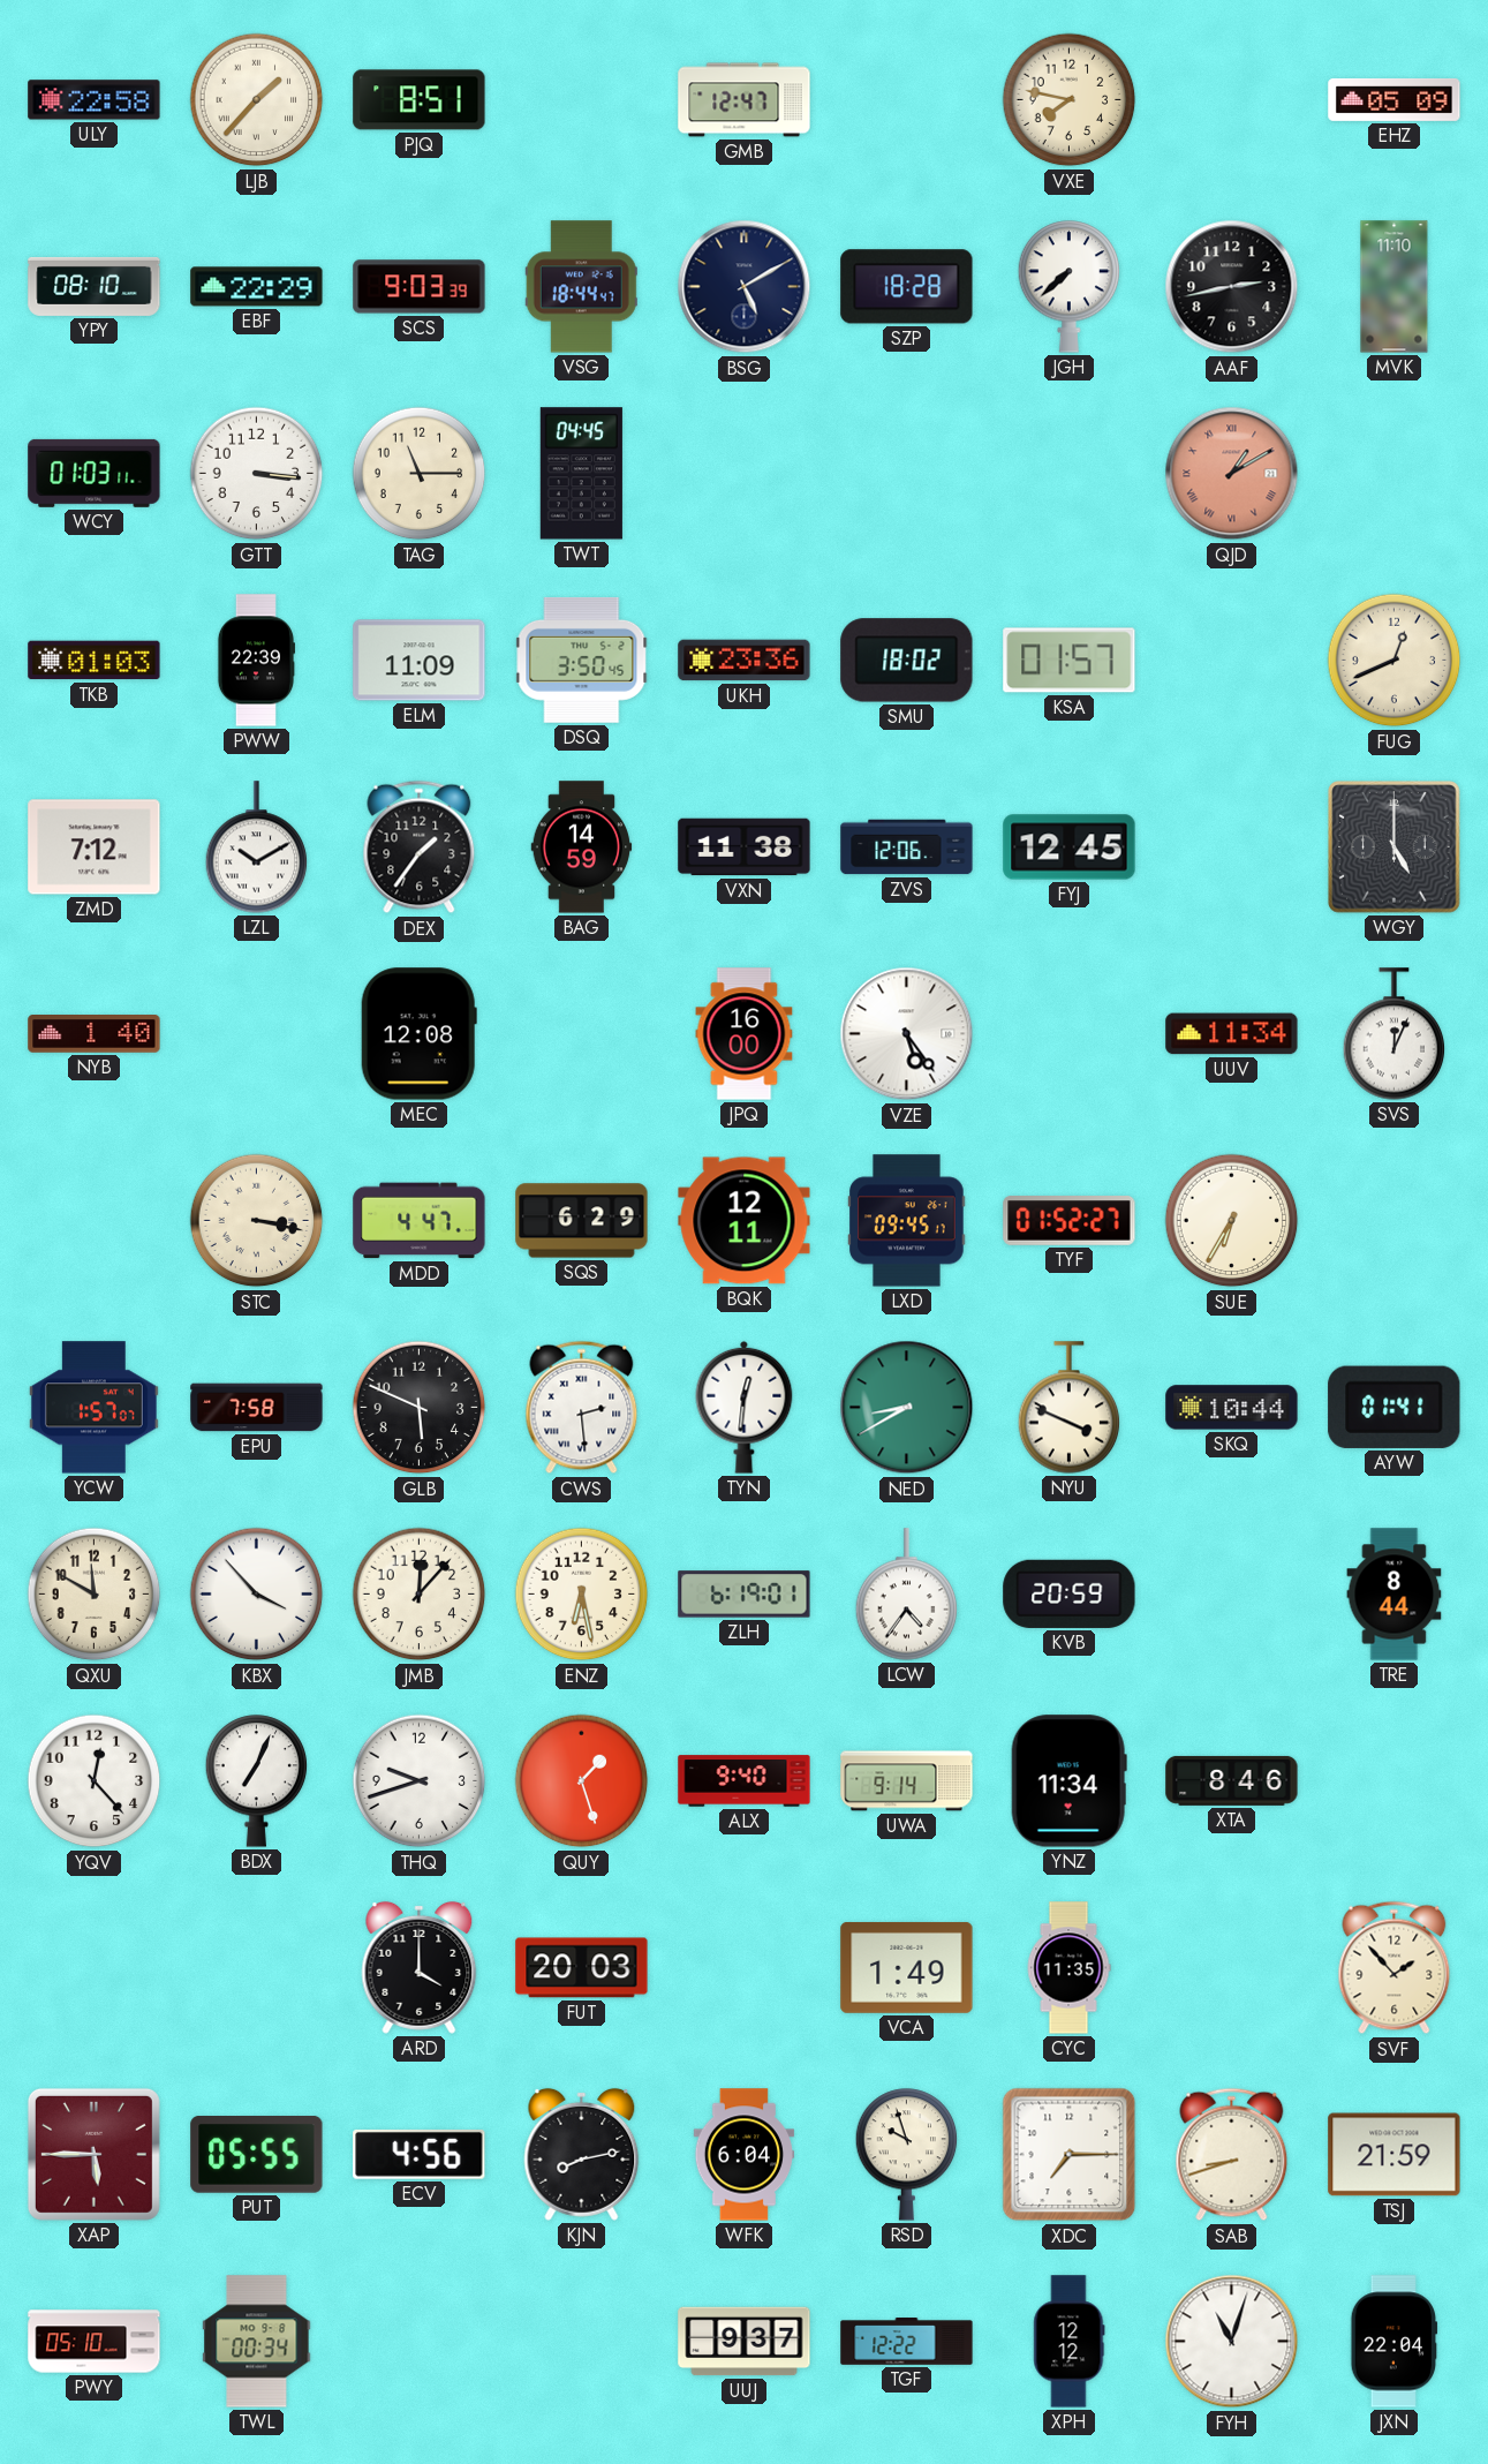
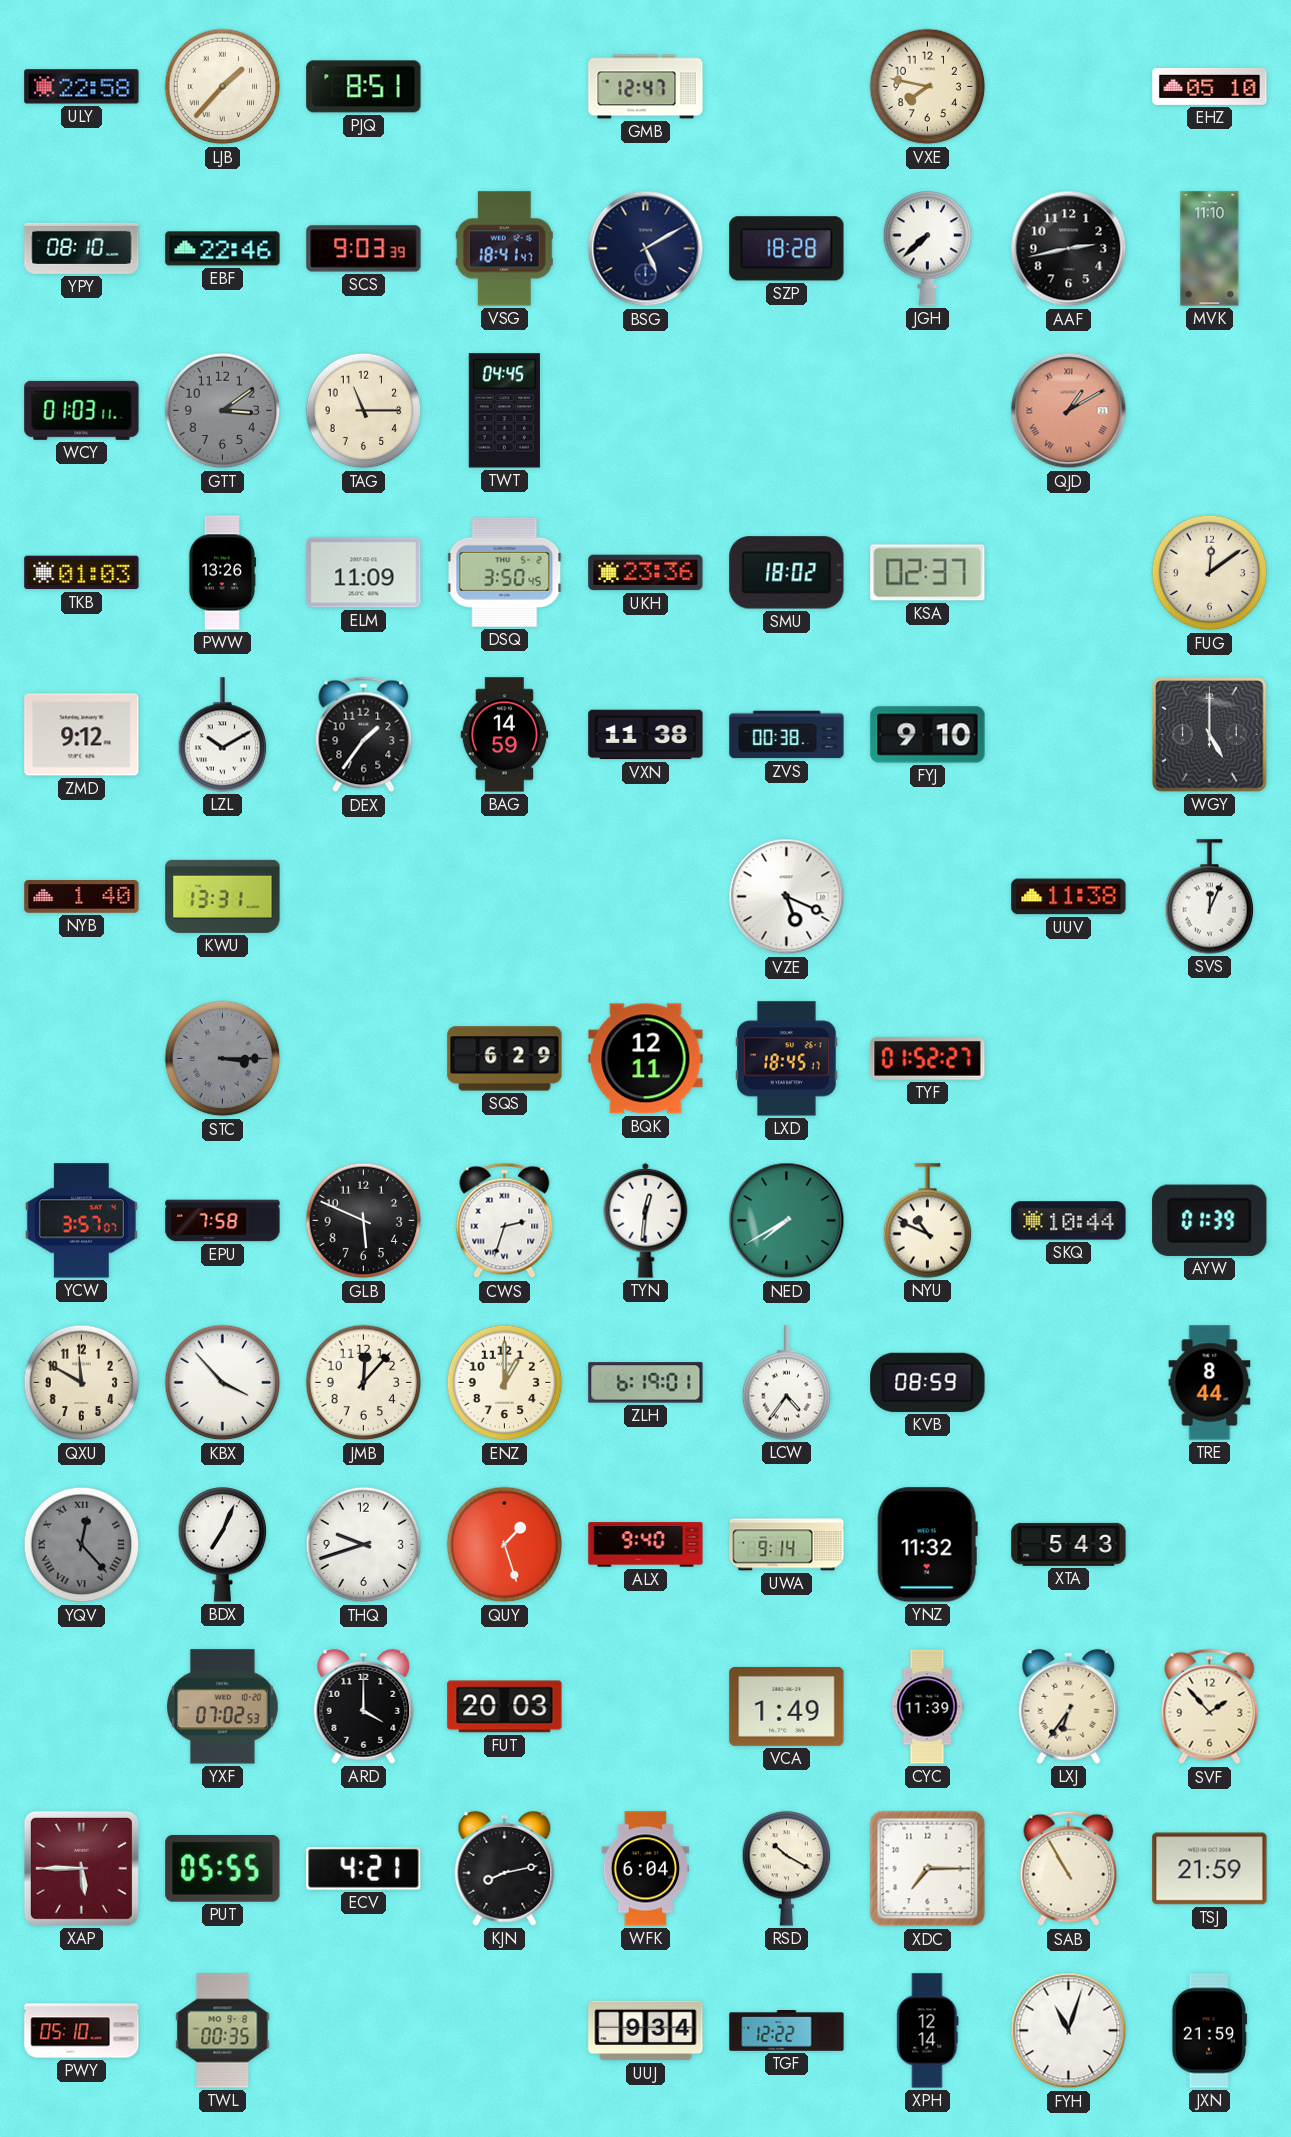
EHZ: 05:09 -> 05:10 (1210, 86)
EBF: 22:29 -> 22:46 (223, 249)
VSG: 18:44 -> 18:41 (504, 249)
GTT: 3:16 -> 3:09 (223, 411)
GTT dial: white -> grey (223, 411)
PWW: 22:39 -> 13:26 (221, 573)
KSA: 01:57 -> 02:37 (928, 573)
FUG: 12:41 -> 12:09 (1210, 573)
ZMD: 7:12 -> 9:12 (82, 735)
ZVS: 12:06 -> 00:38 (787, 735)
FYJ: 12:45 -> 9:10 (928, 735)
KWU: none -> 13:31 (223, 896)
MEC: 12:08 -> none (418, 1034)
JPQ: 16:00 -> none (745, 1034)
VZE: 5:24 -> 5:19 (787, 897)
UUV: 11:34 -> 11:38 (1069, 897)
STC: 3:17 -> 3:15 (223, 1059)
STC dial: cream -> grey (223, 1059)
MDD: 4:47 -> none (420, 1221)
LXD: 09:45 -> 18:45 (787, 1059)
SUE: 6:35 -> none (1232, 1221)
YCW: 1:57 -> 3:57 (81, 1221)
CWS: 2:29 -> 2:33 (505, 1221)
NED: 8:40 -> 7:40 (787, 1221)
NYU: 3:49 -> 10:49 (928, 1221)
AYW: 01:41 -> 01:39 (1210, 1220)
ENZ: 6:28 -> 1:00 (505, 1383)
KVB: 20:59 -> 08:59 (928, 1382)
YQV dial: white -> grey (82, 1545)
YQV numerals: Arabic -> Roman (82, 1545)
YNZ: 11:34 -> 11:32 (927, 1545)
XTA: 8:46 -> 5:43 (1069, 1544)
YXF: none -> 07:02 (222, 1707)
CYC: 11:35 -> 11:39 (927, 1707)
LXJ: none -> 6:36 (1069, 1706)
ECV: 4:56 -> 4:21 (364, 1868)
RSD: 9:57 -> 10:20 (787, 1869)
SAB: 8:42 -> 10:55 (1069, 1869)
TWL: 00:34 -> 00:35 (223, 2031)
UUJ: 9:37 -> 9:34 (646, 2031)
XPH: 12:12 -> 12:14 (928, 2031)
JXN: 22:04 -> 21:59 (1210, 2031)
